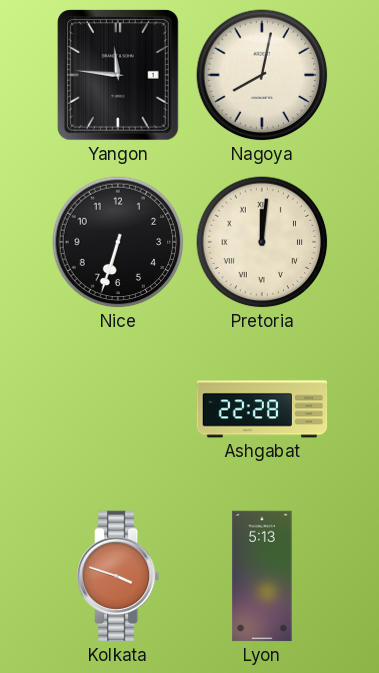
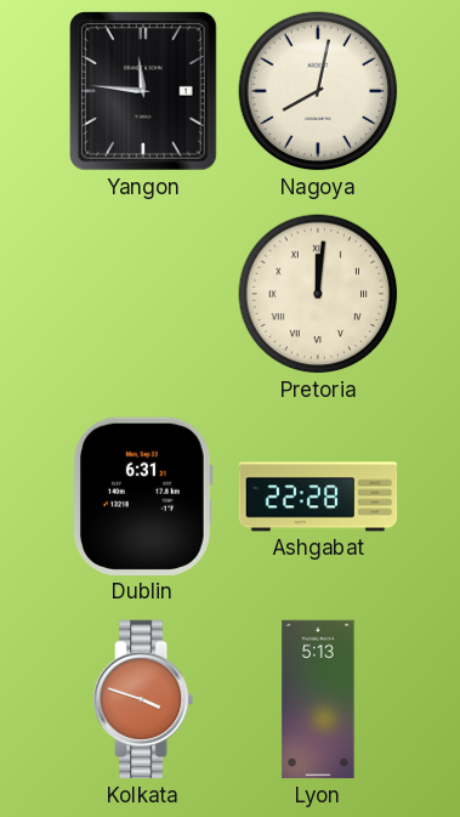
Nice: 6:33 -> none (118, 242)
Dublin: none -> 6:31 (142, 497)
